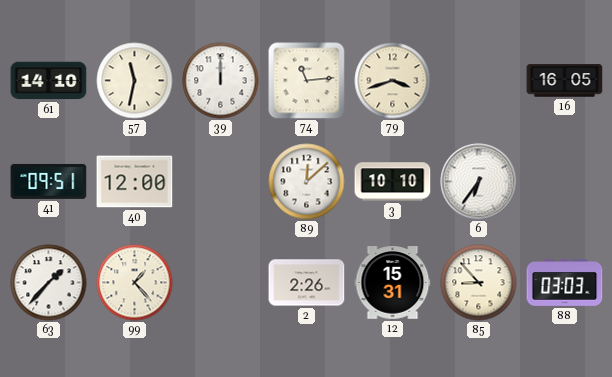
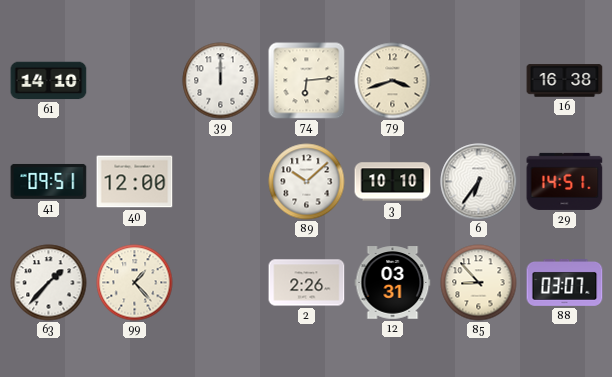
57: 11:32 -> none (135, 81)
74: 11:14 -> 6:14 (307, 81)
16: 16:05 -> 16:38 (565, 81)
89: 12:08 -> 10:08 (307, 182)
29: none -> 14:51 (565, 181)
12: 15:31 -> 03:31 (393, 283)
88: 03:03 -> 03:07 (565, 283)
